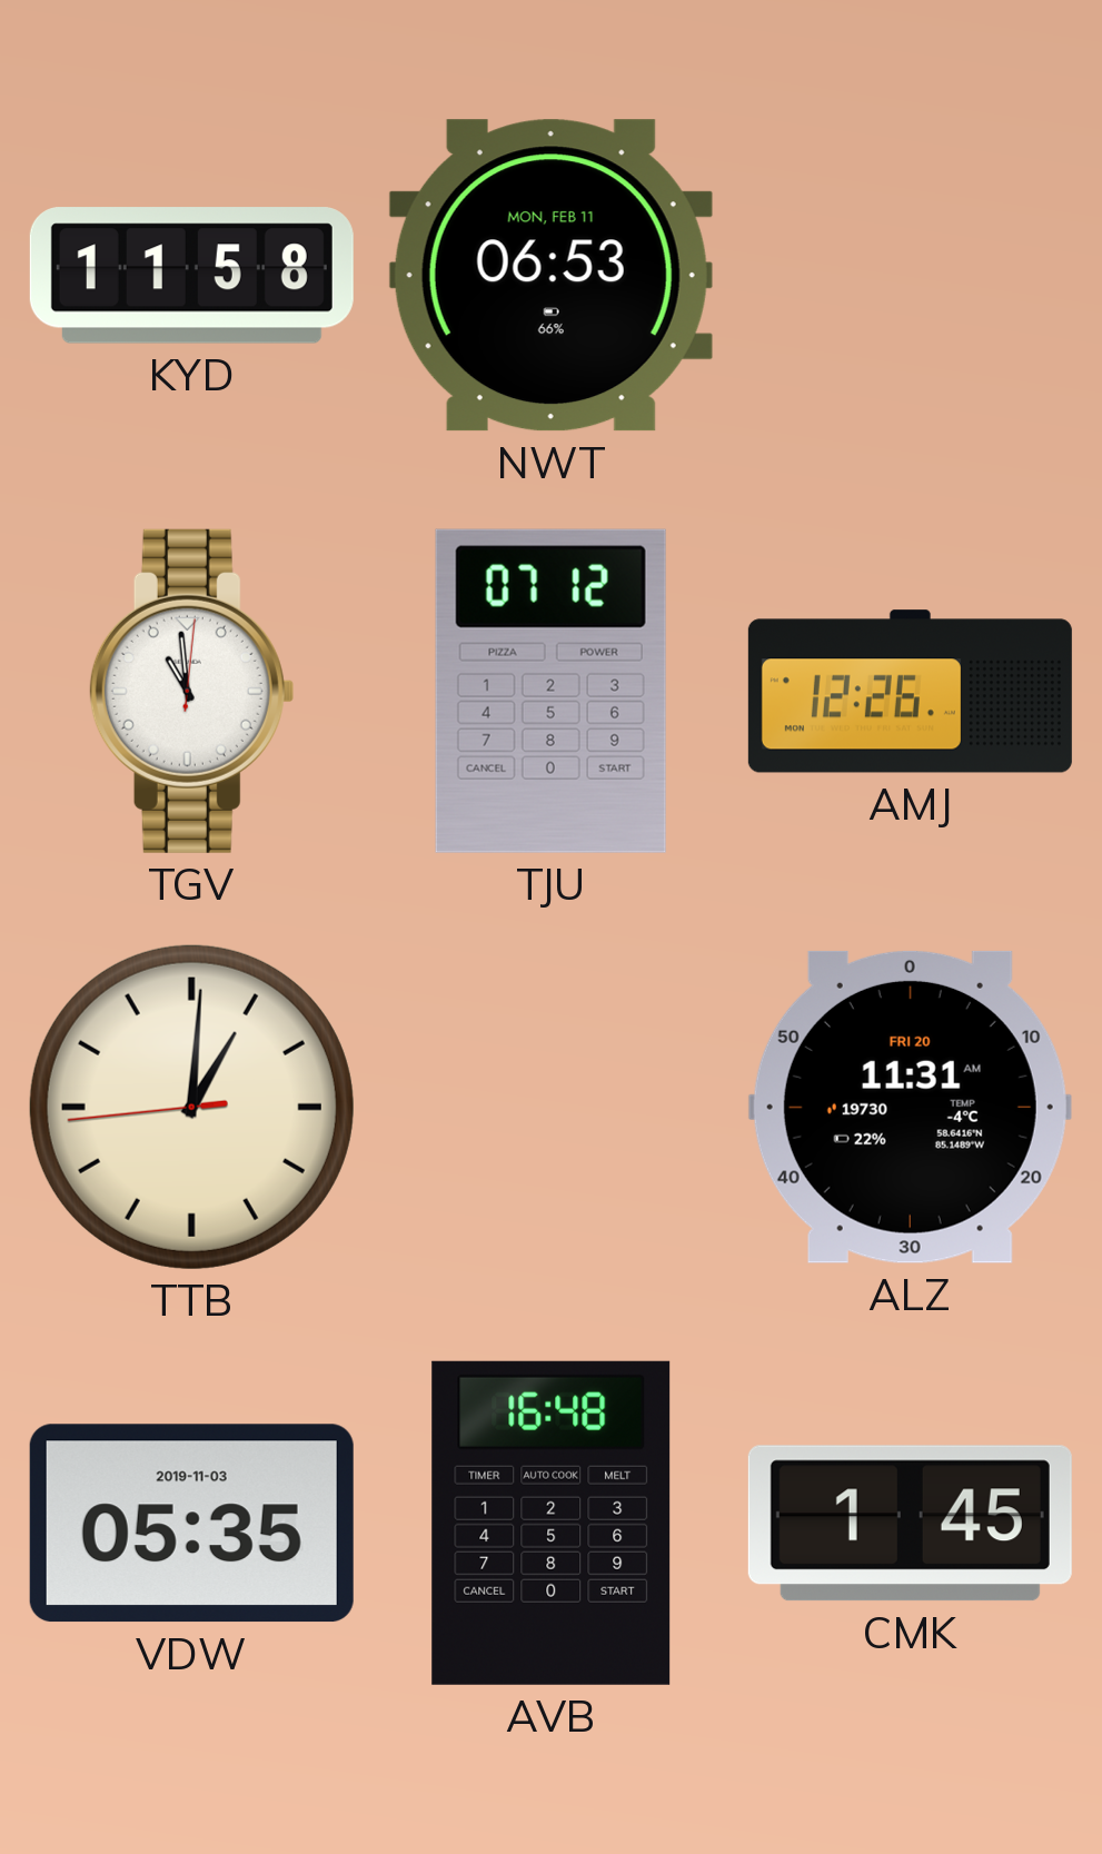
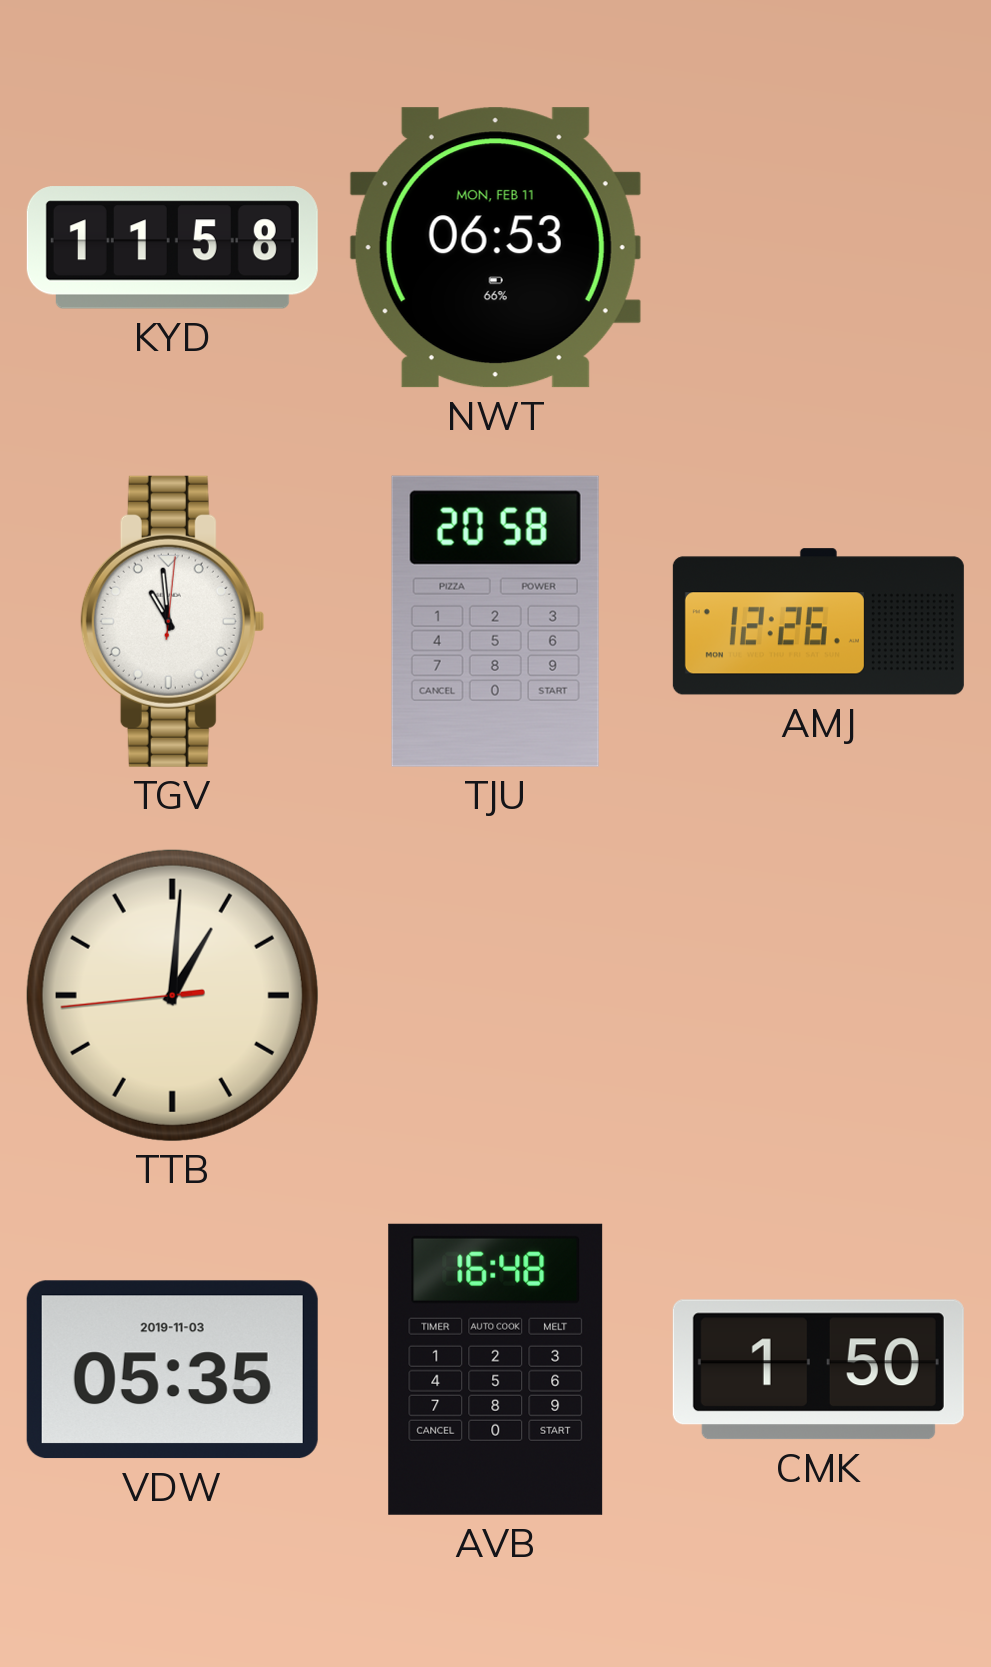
TJU: 07:12 -> 20:58 (495, 621)
ALZ: 11:31 -> none (910, 1107)
CMK: 1:45 -> 1:50 (818, 1370)
